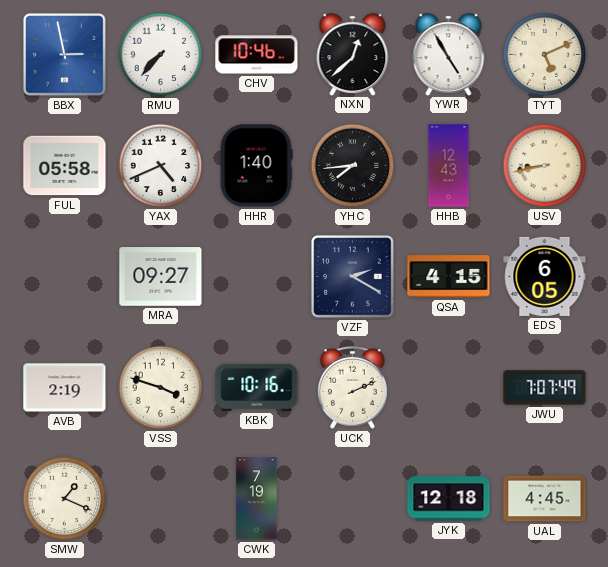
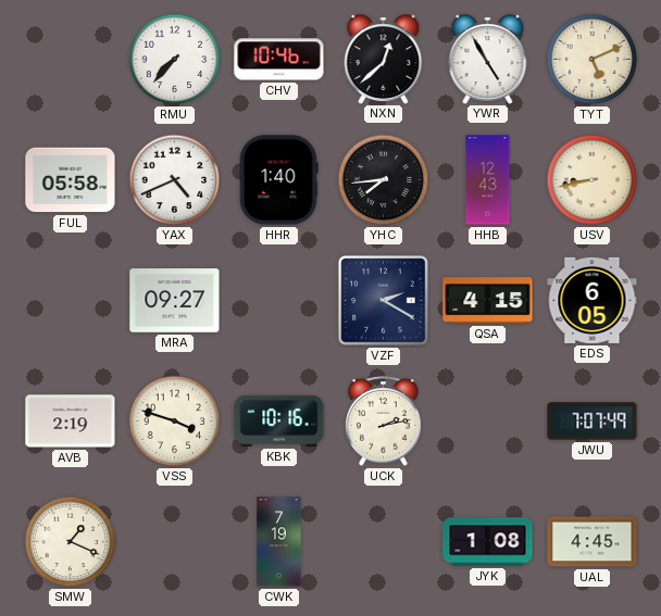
BBX: 2:58 -> none (65, 55)
UCK: 2:11 -> 2:13 (384, 420)
JYK: 12:18 -> 1:08 (488, 542)
